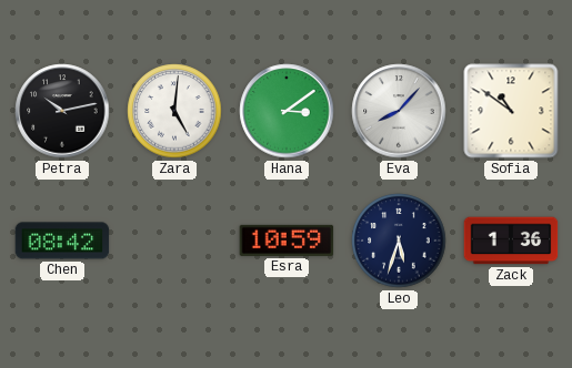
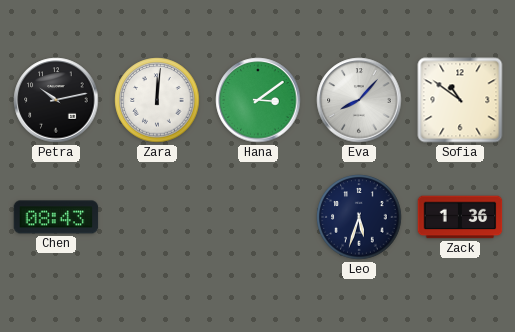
Zara: 5:01 -> 12:01 (157, 100)
Chen: 08:42 -> 08:43 (56, 217)
Esra: 10:59 -> none (287, 241)
